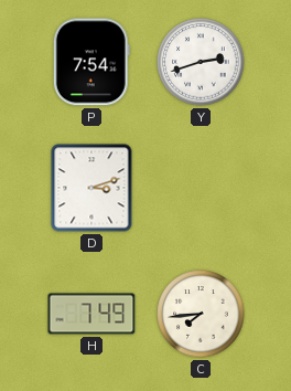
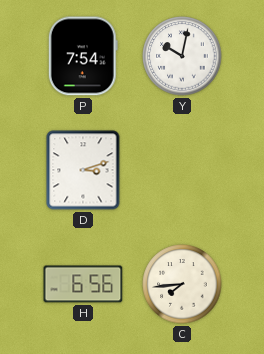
Y: 2:42 -> 10:02 (182, 56)
H: 7:49 -> 6:56 (83, 284)
